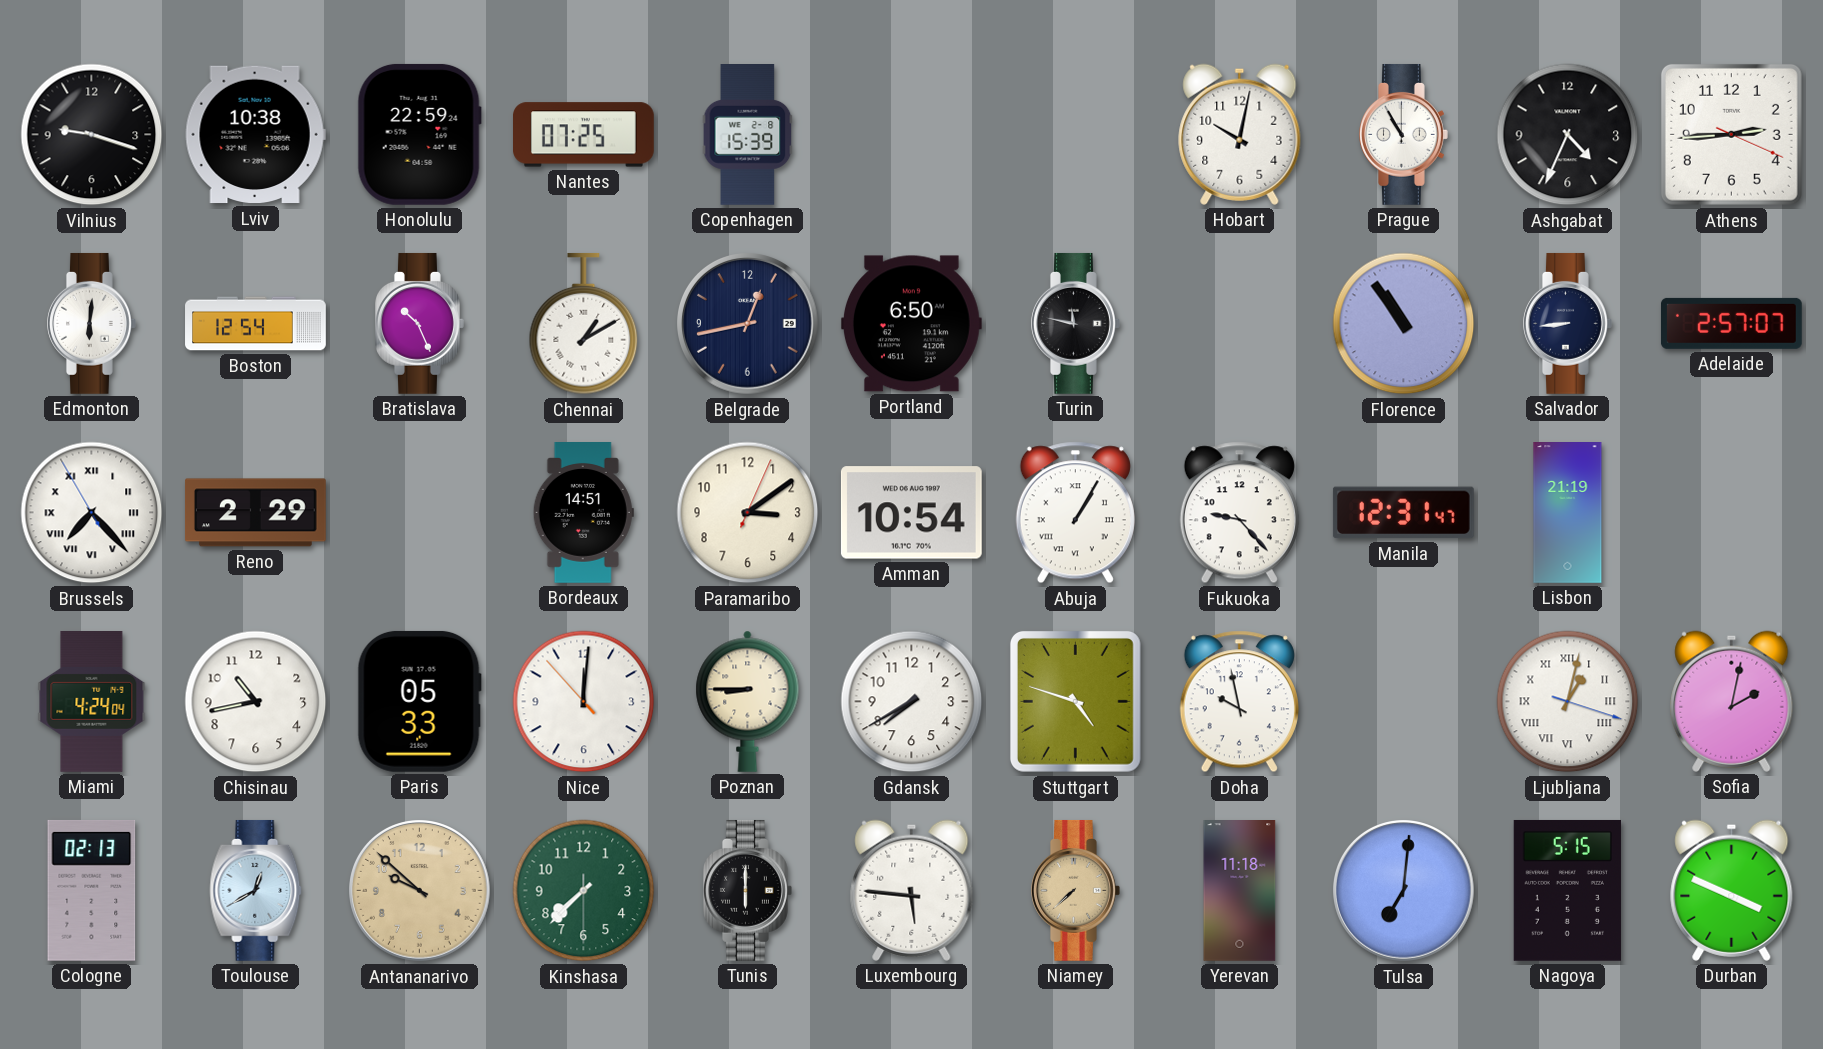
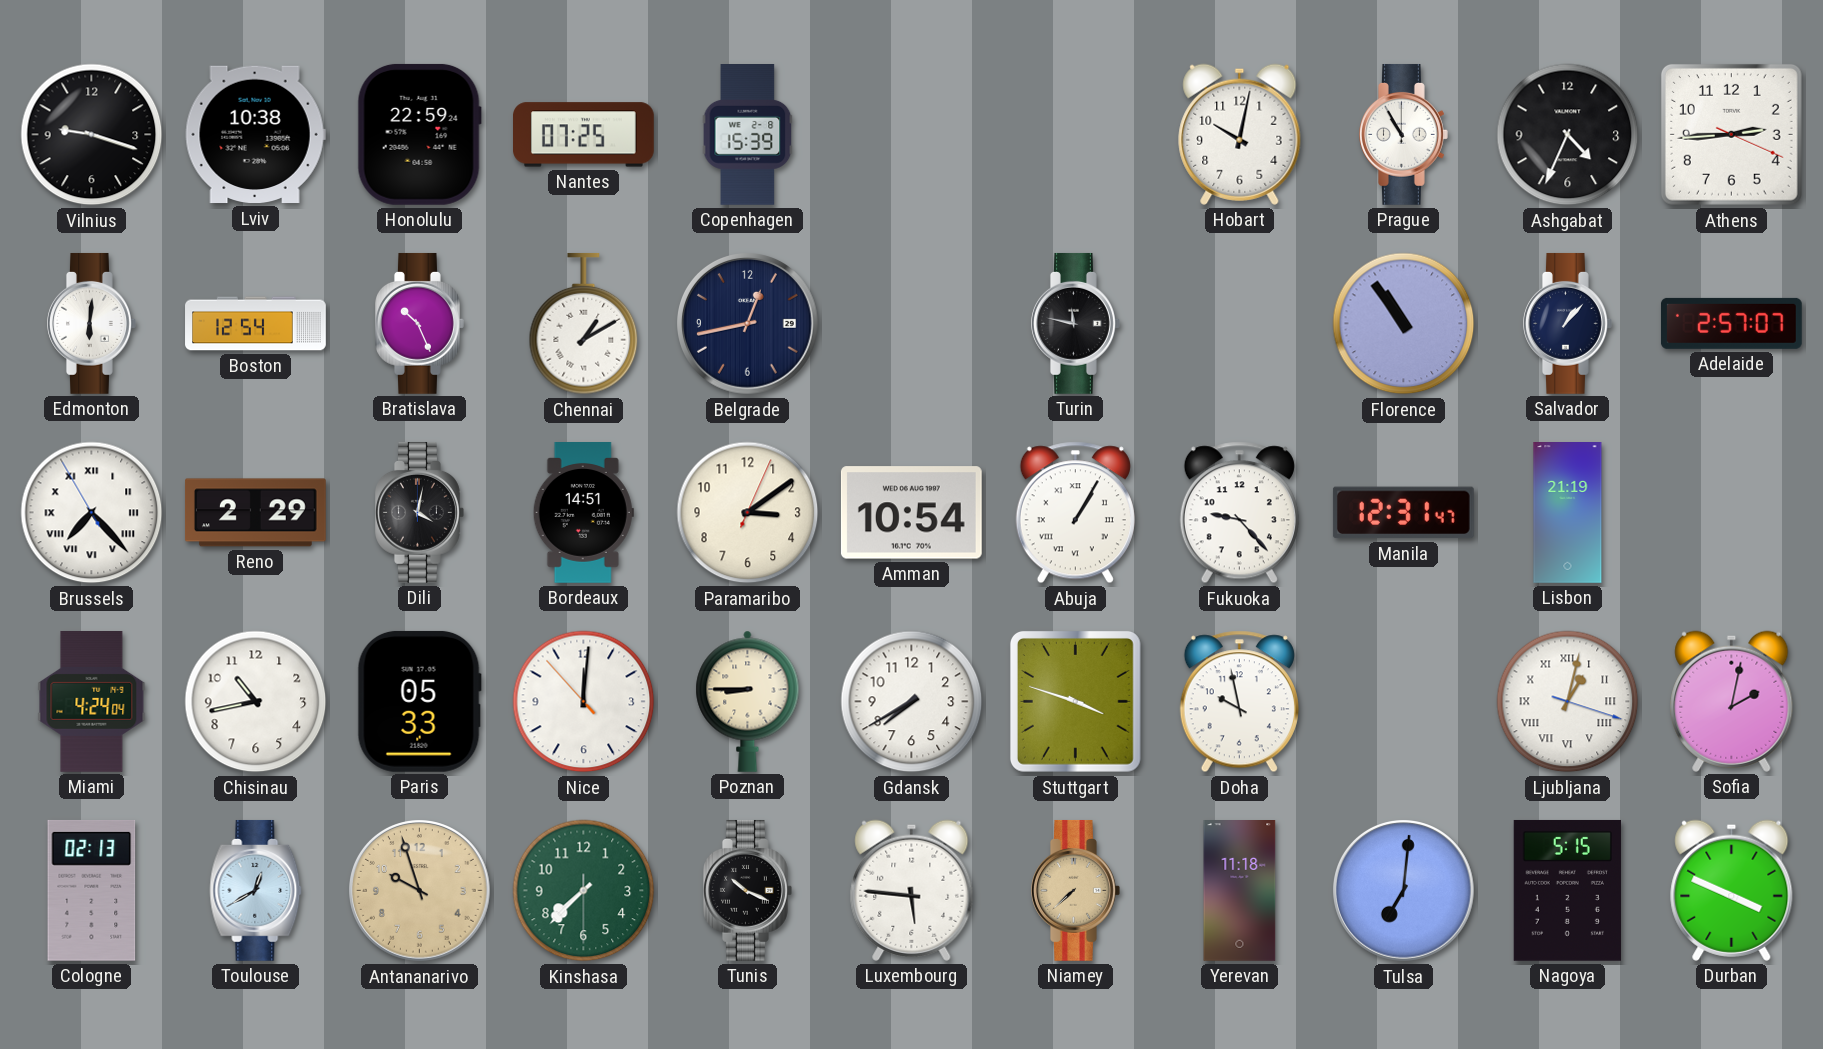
Portland: 6:50 -> none (911, 324)
Salvador: 8:44 -> 1:07 (1568, 324)
Dili: none -> 4:02 (420, 513)
Stuttgart: 4:48 -> 3:48 (1075, 701)
Antananarivo: 9:52 -> 9:57 (420, 891)
Tunis: 6:00 -> 10:19 (748, 891)
